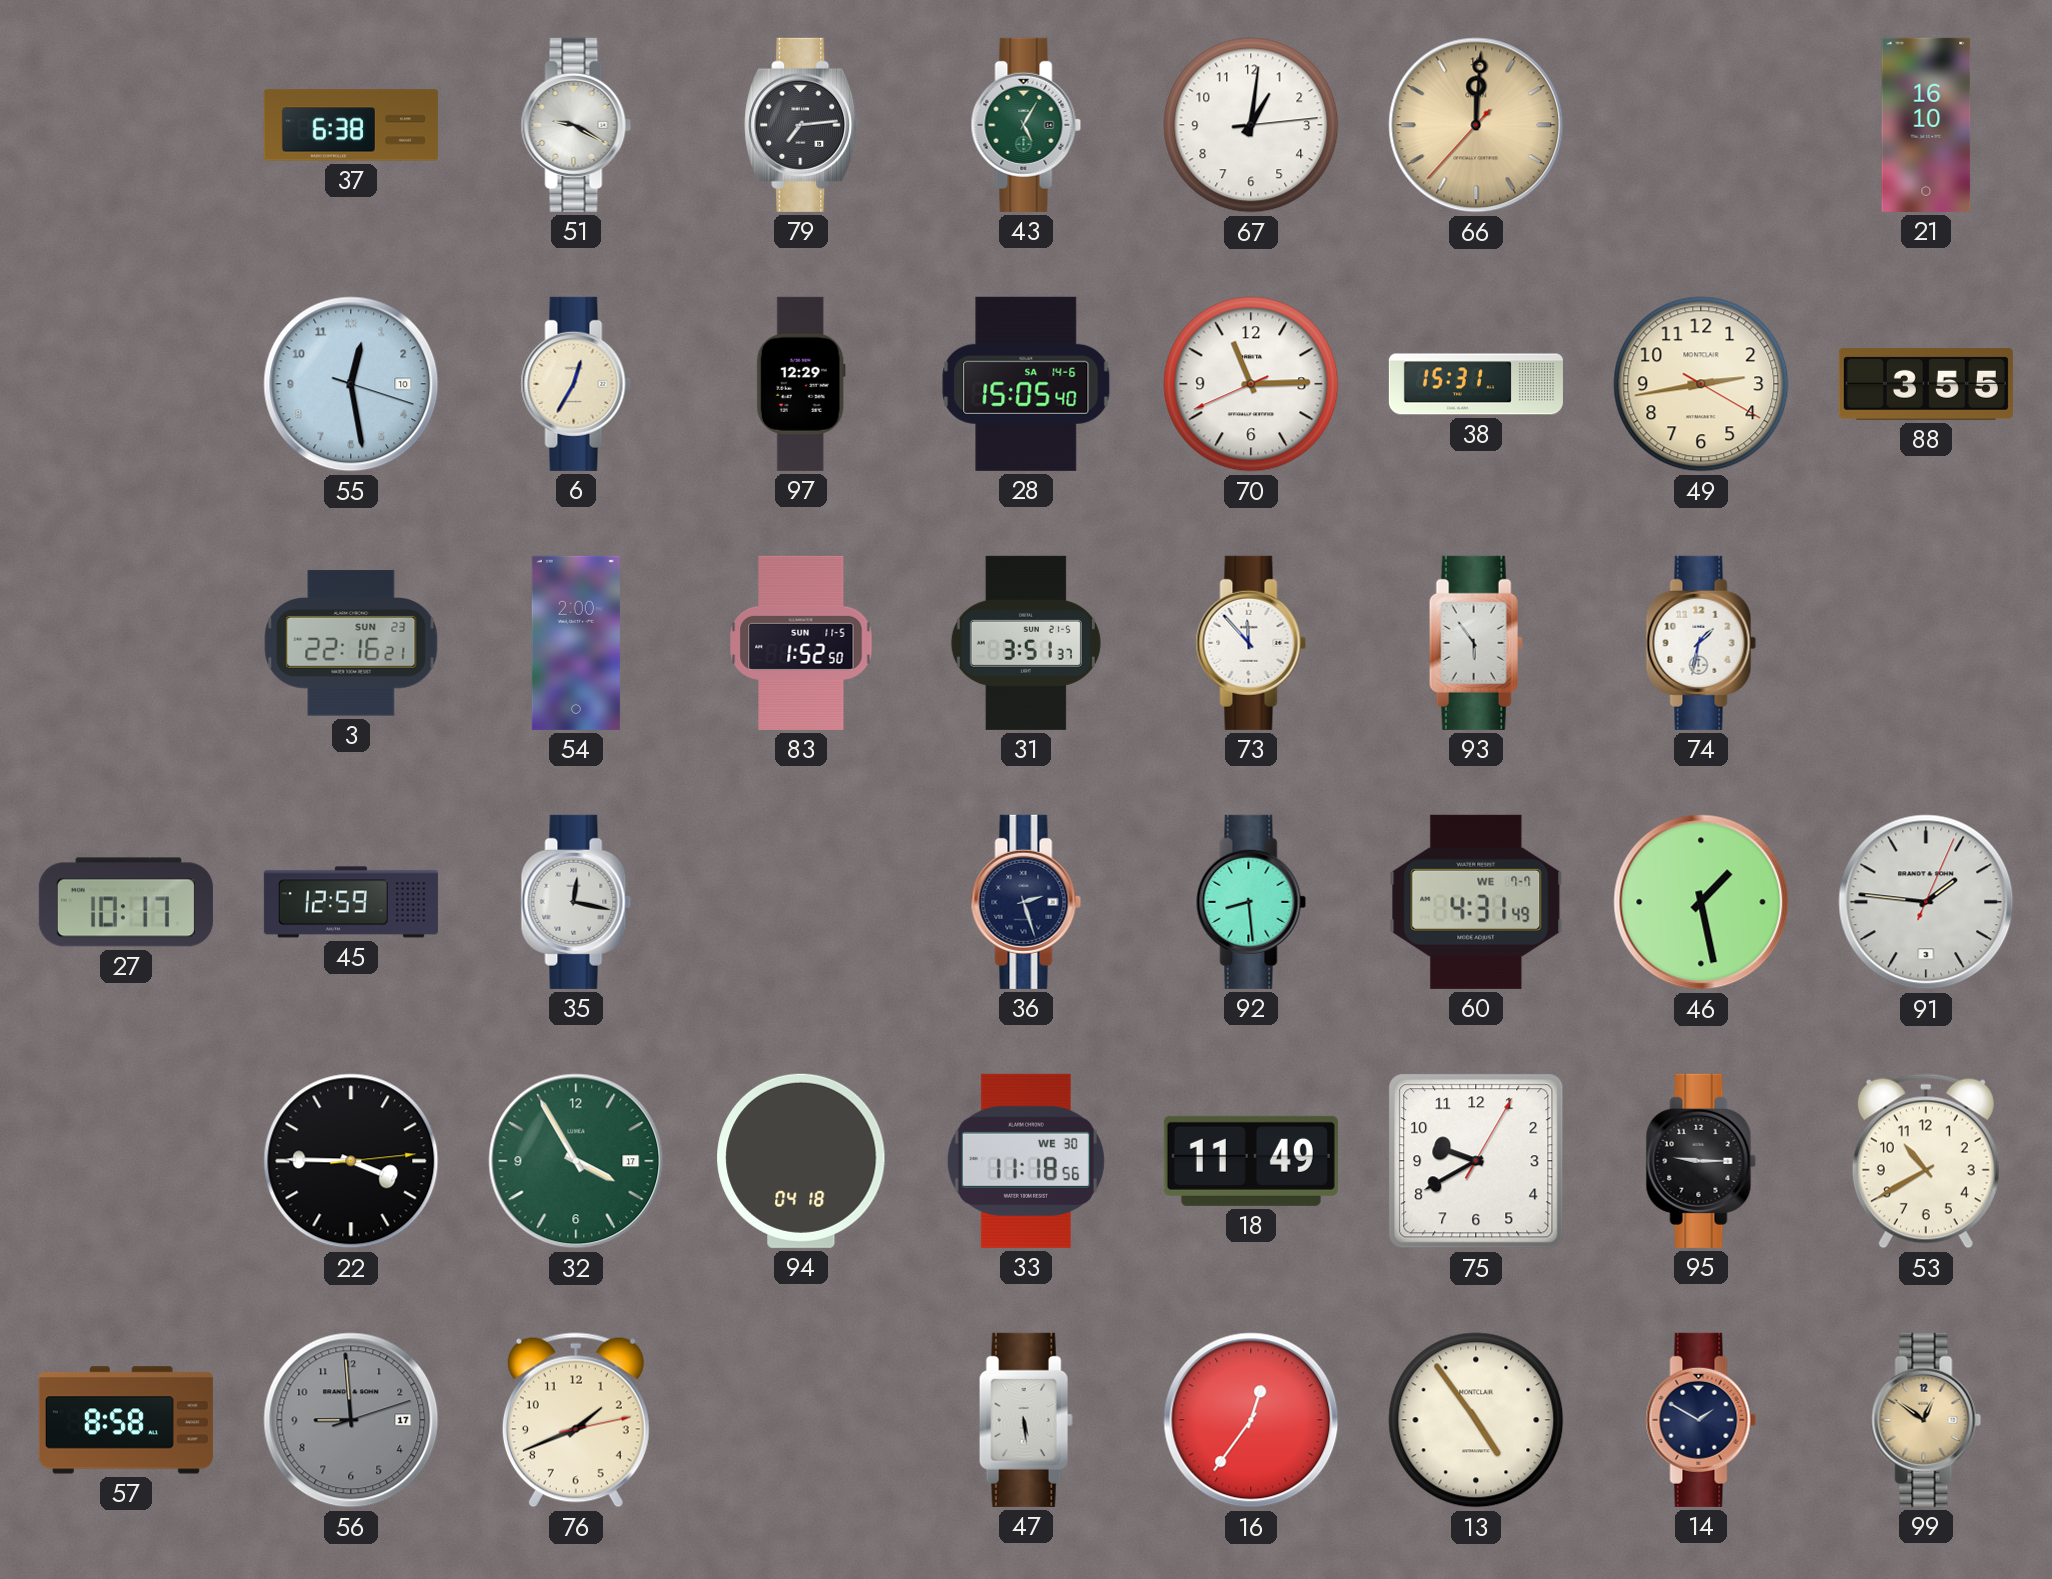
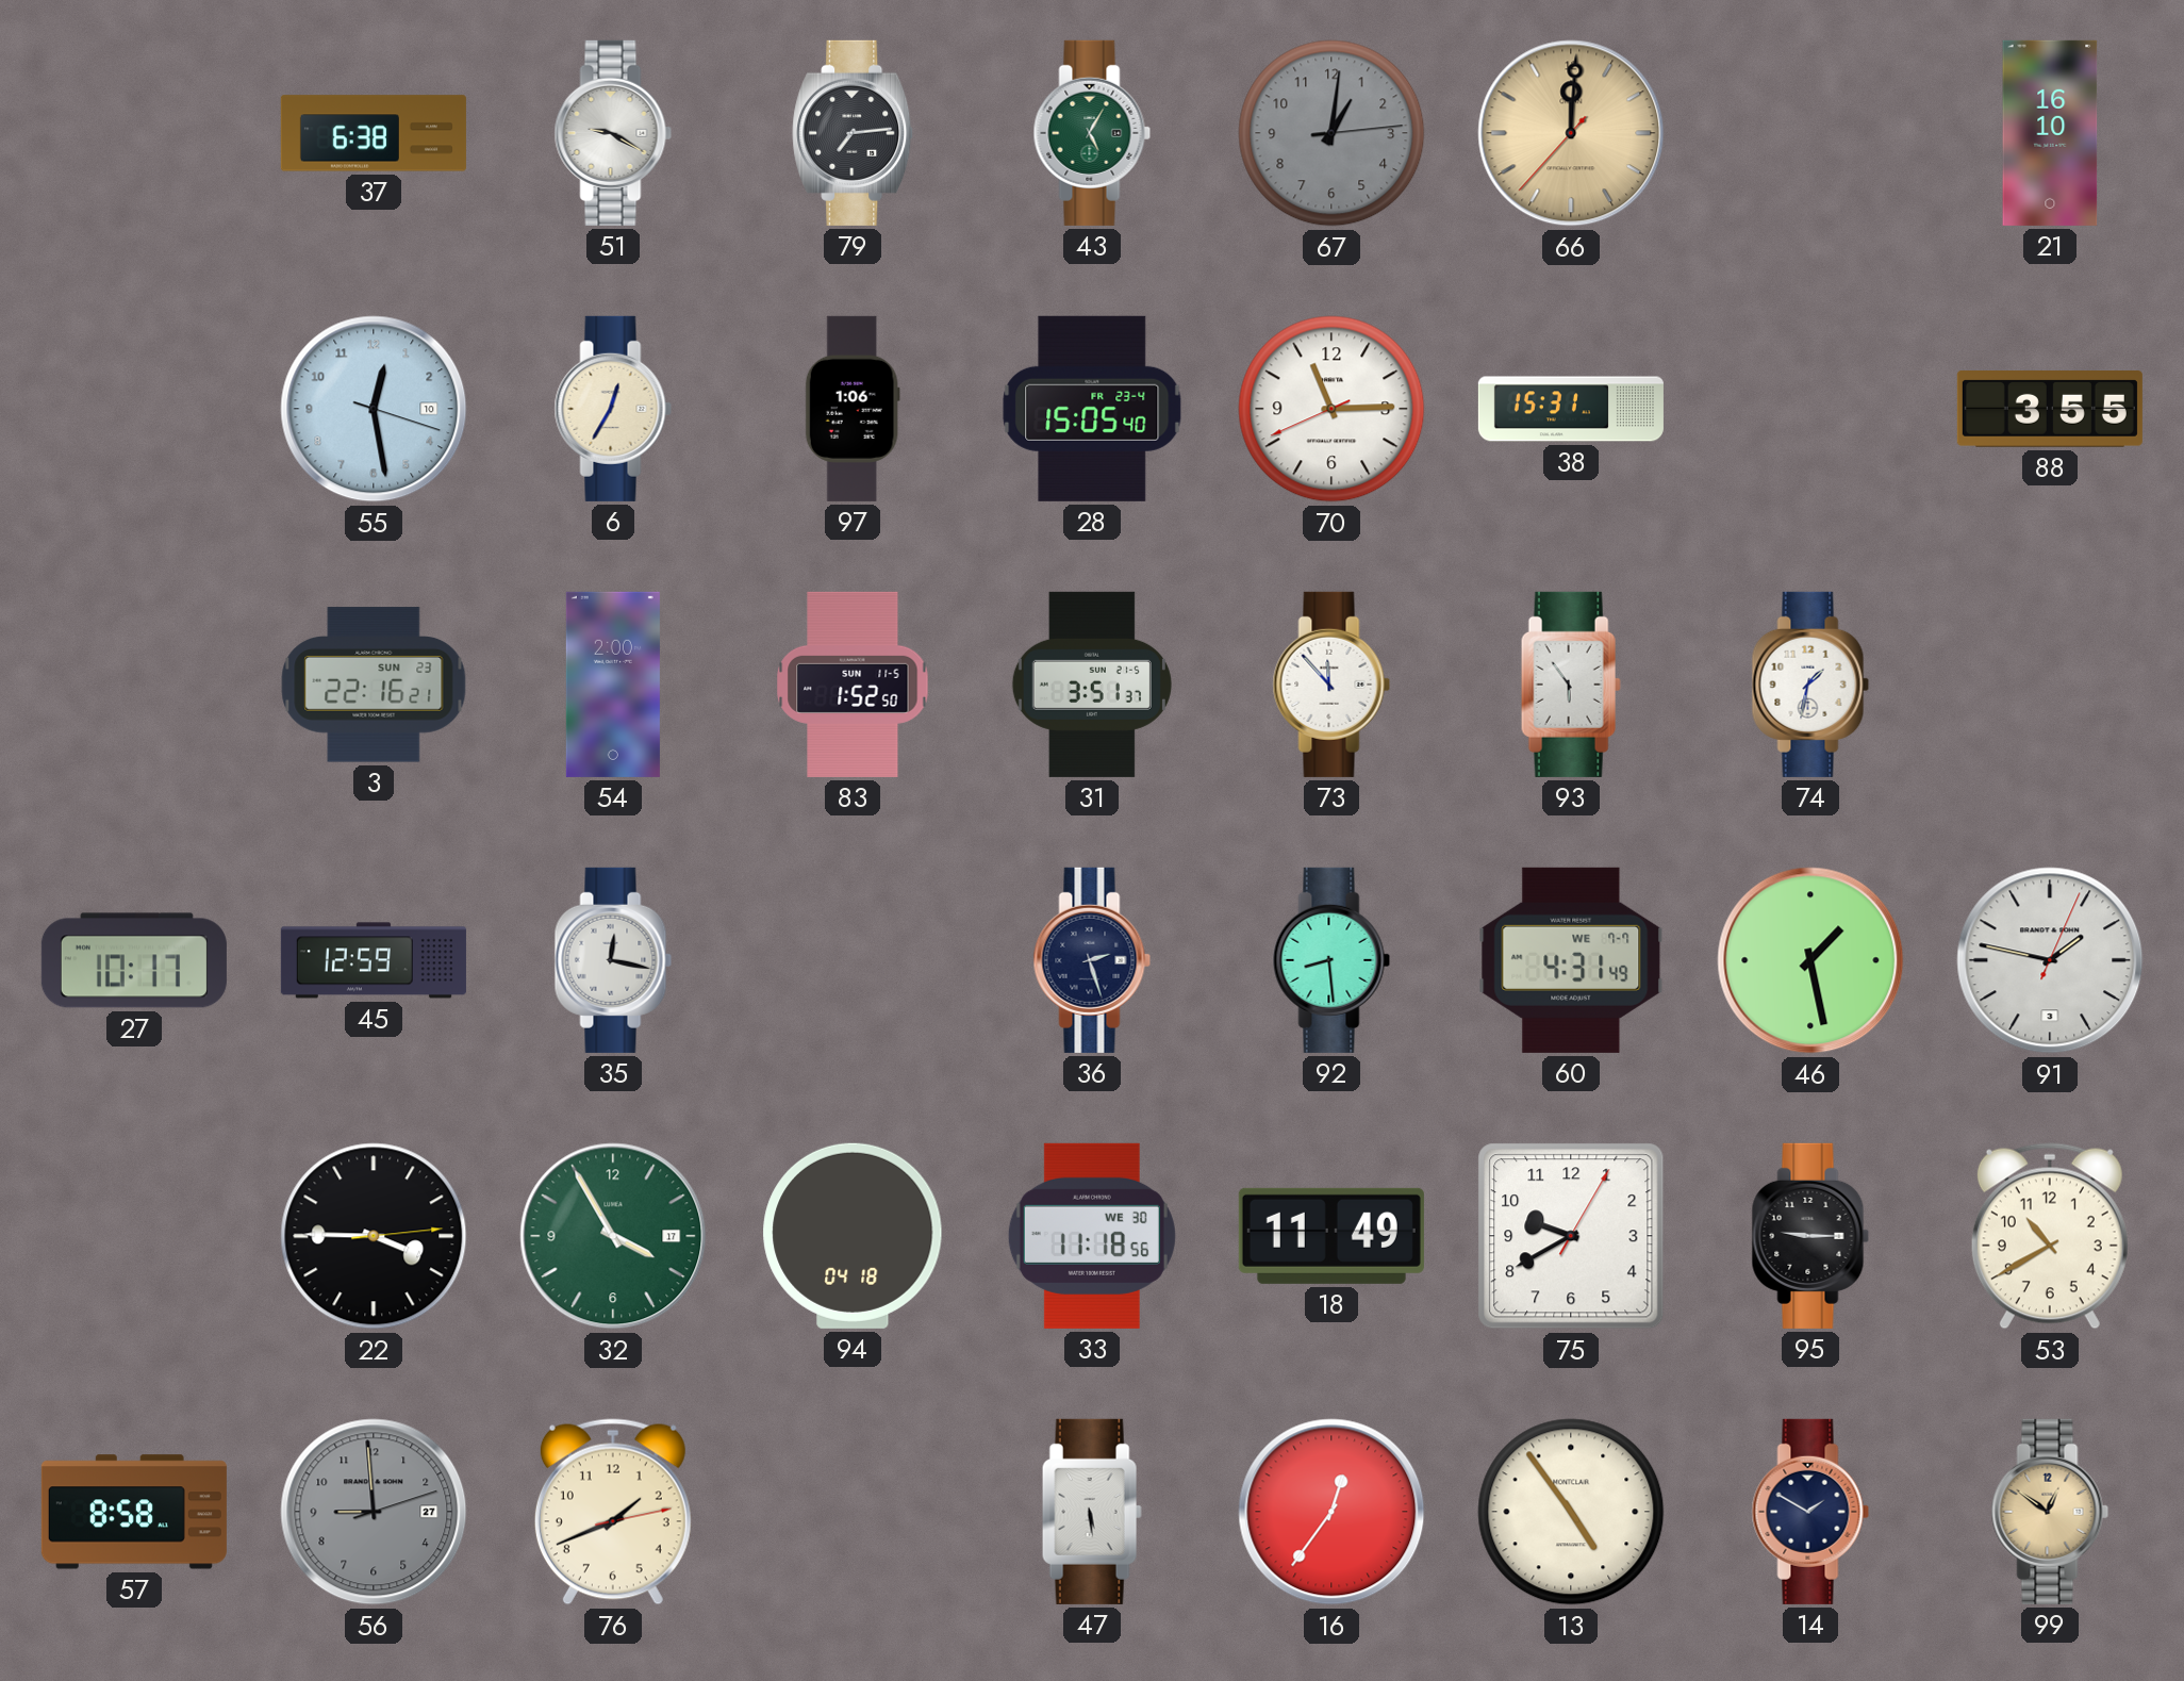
67 dial: white -> grey (1331, 133)
97: 12:29 -> 1:06 (853, 409)
28 date: SA 14-6 -> FR 23-4 (1092, 409)
49: 2:43 -> none (1701, 384)
91: 1:46 -> 1:47 (2050, 960)
56 date: 17 -> 27 (374, 1512)
